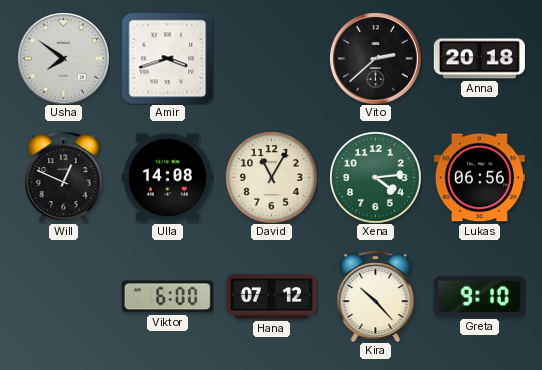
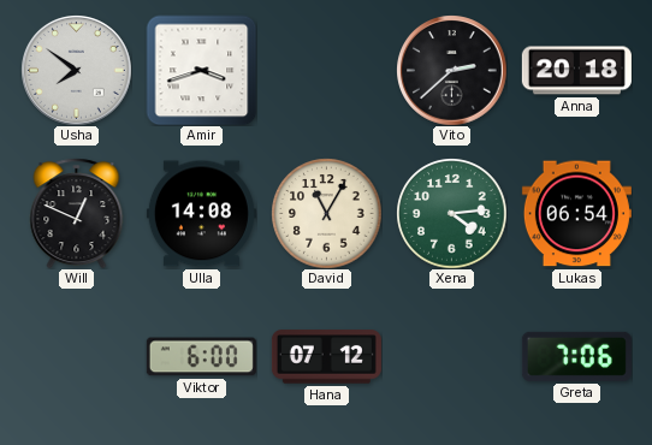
Lukas: 06:56 -> 06:54 (576, 214)
Kira: 10:23 -> none (376, 296)
Greta: 9:10 -> 7:06 (576, 356)
